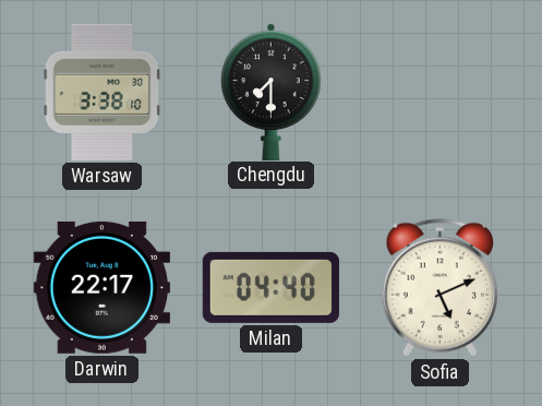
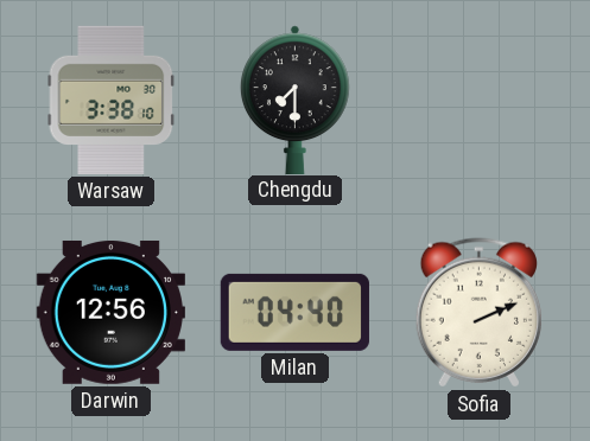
Darwin: 22:17 -> 12:56 (110, 312)
Sofia: 5:11 -> 2:11 (478, 313)
